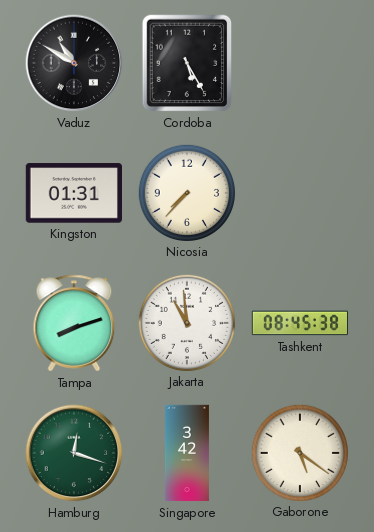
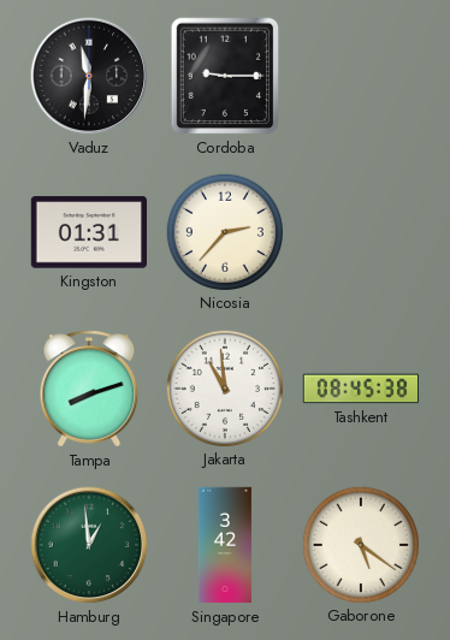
Vaduz: 10:50 -> 11:31 (89, 76)
Cordoba: 5:25 -> 9:15 (225, 76)
Nicosia: 7:37 -> 2:37 (224, 231)
Hamburg: 12:18 -> 12:59 (89, 545)
